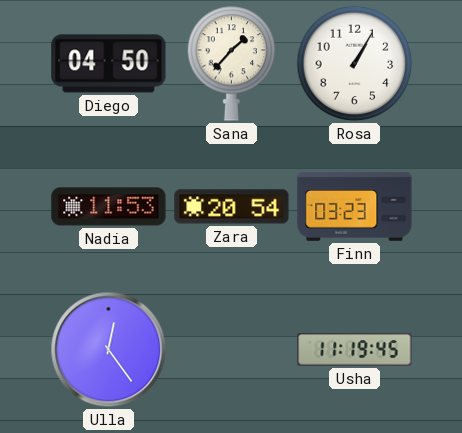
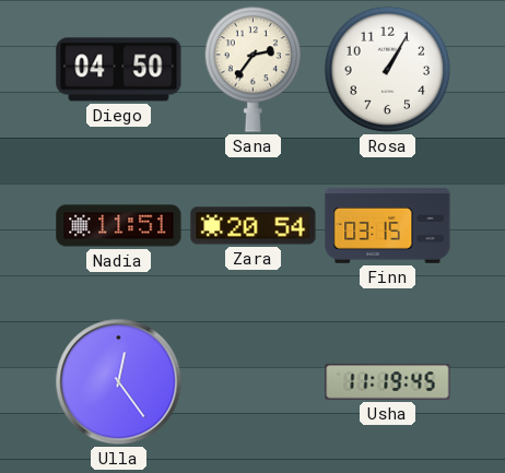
Sana: 1:37 -> 2:36 (254, 70)
Nadia: 11:53 -> 11:51 (119, 226)
Finn: 03:23 -> 03:15 (388, 225)
